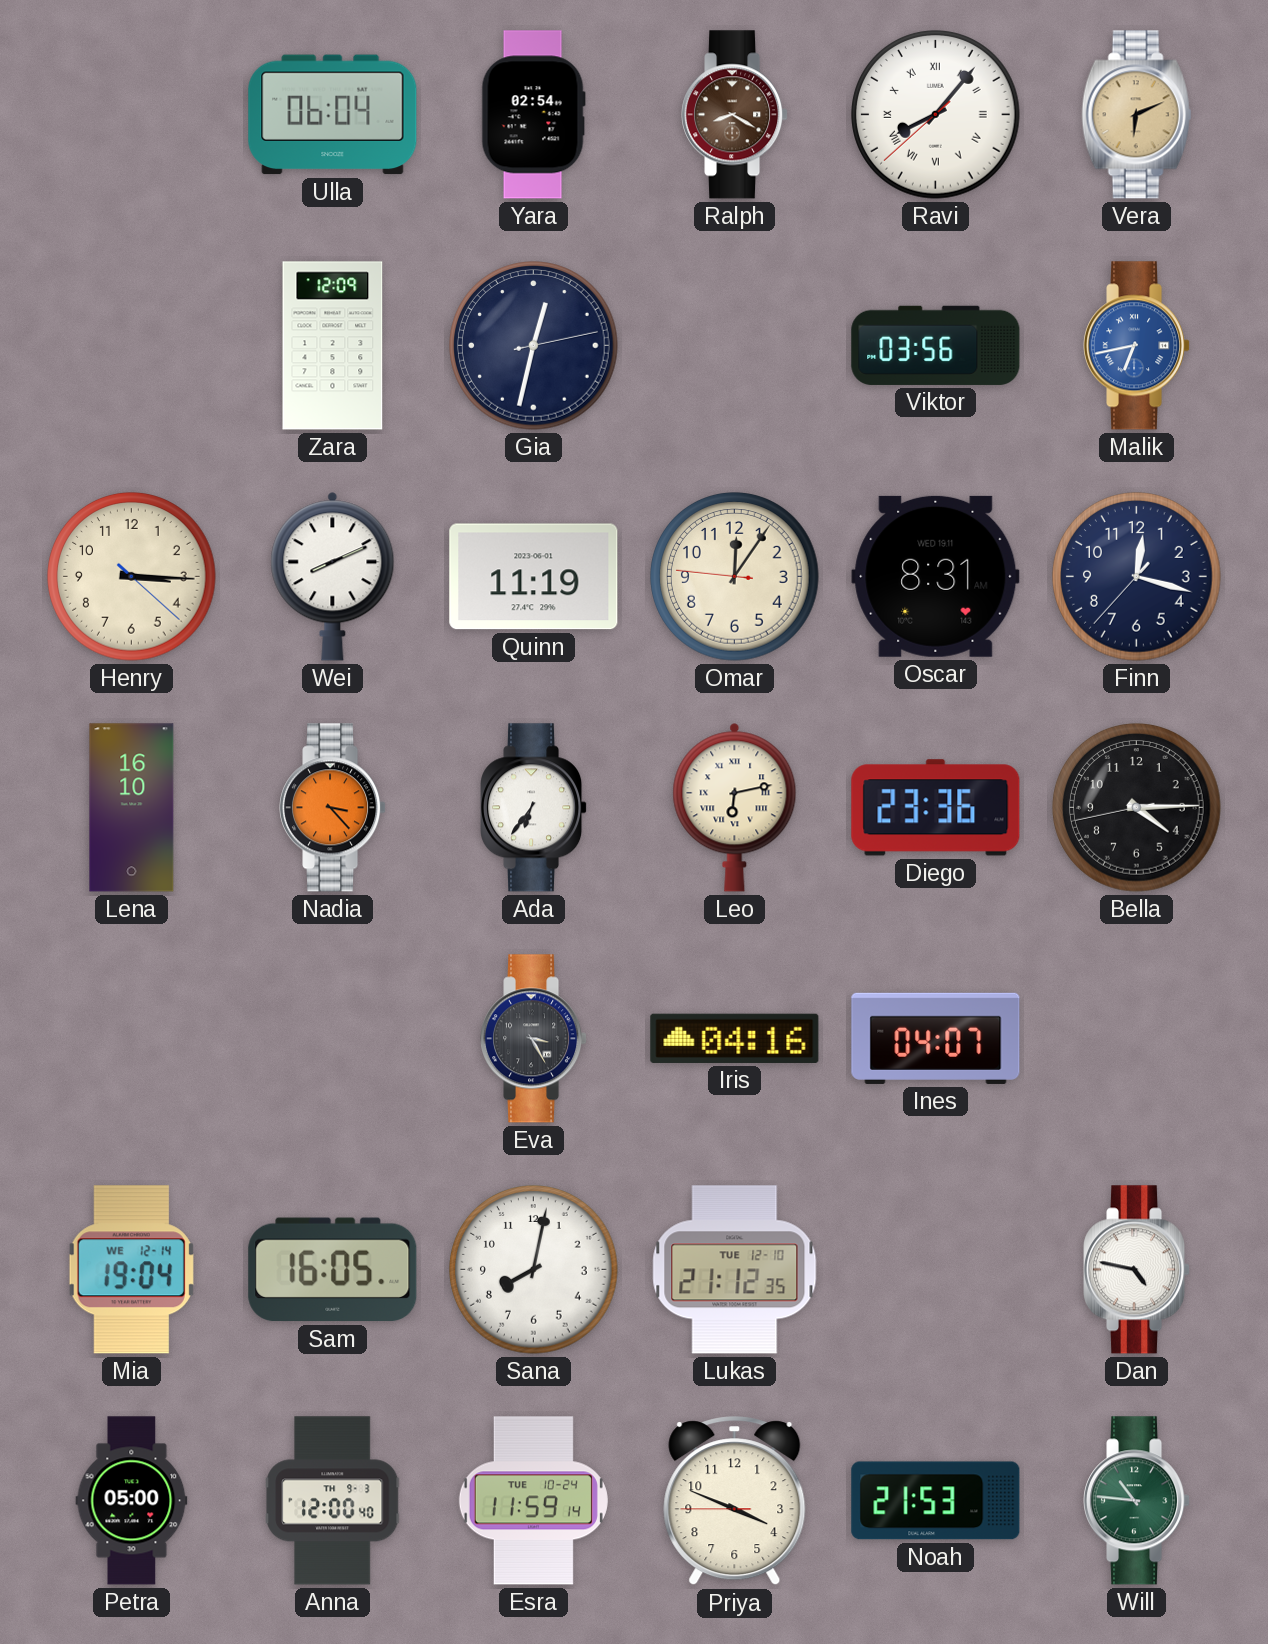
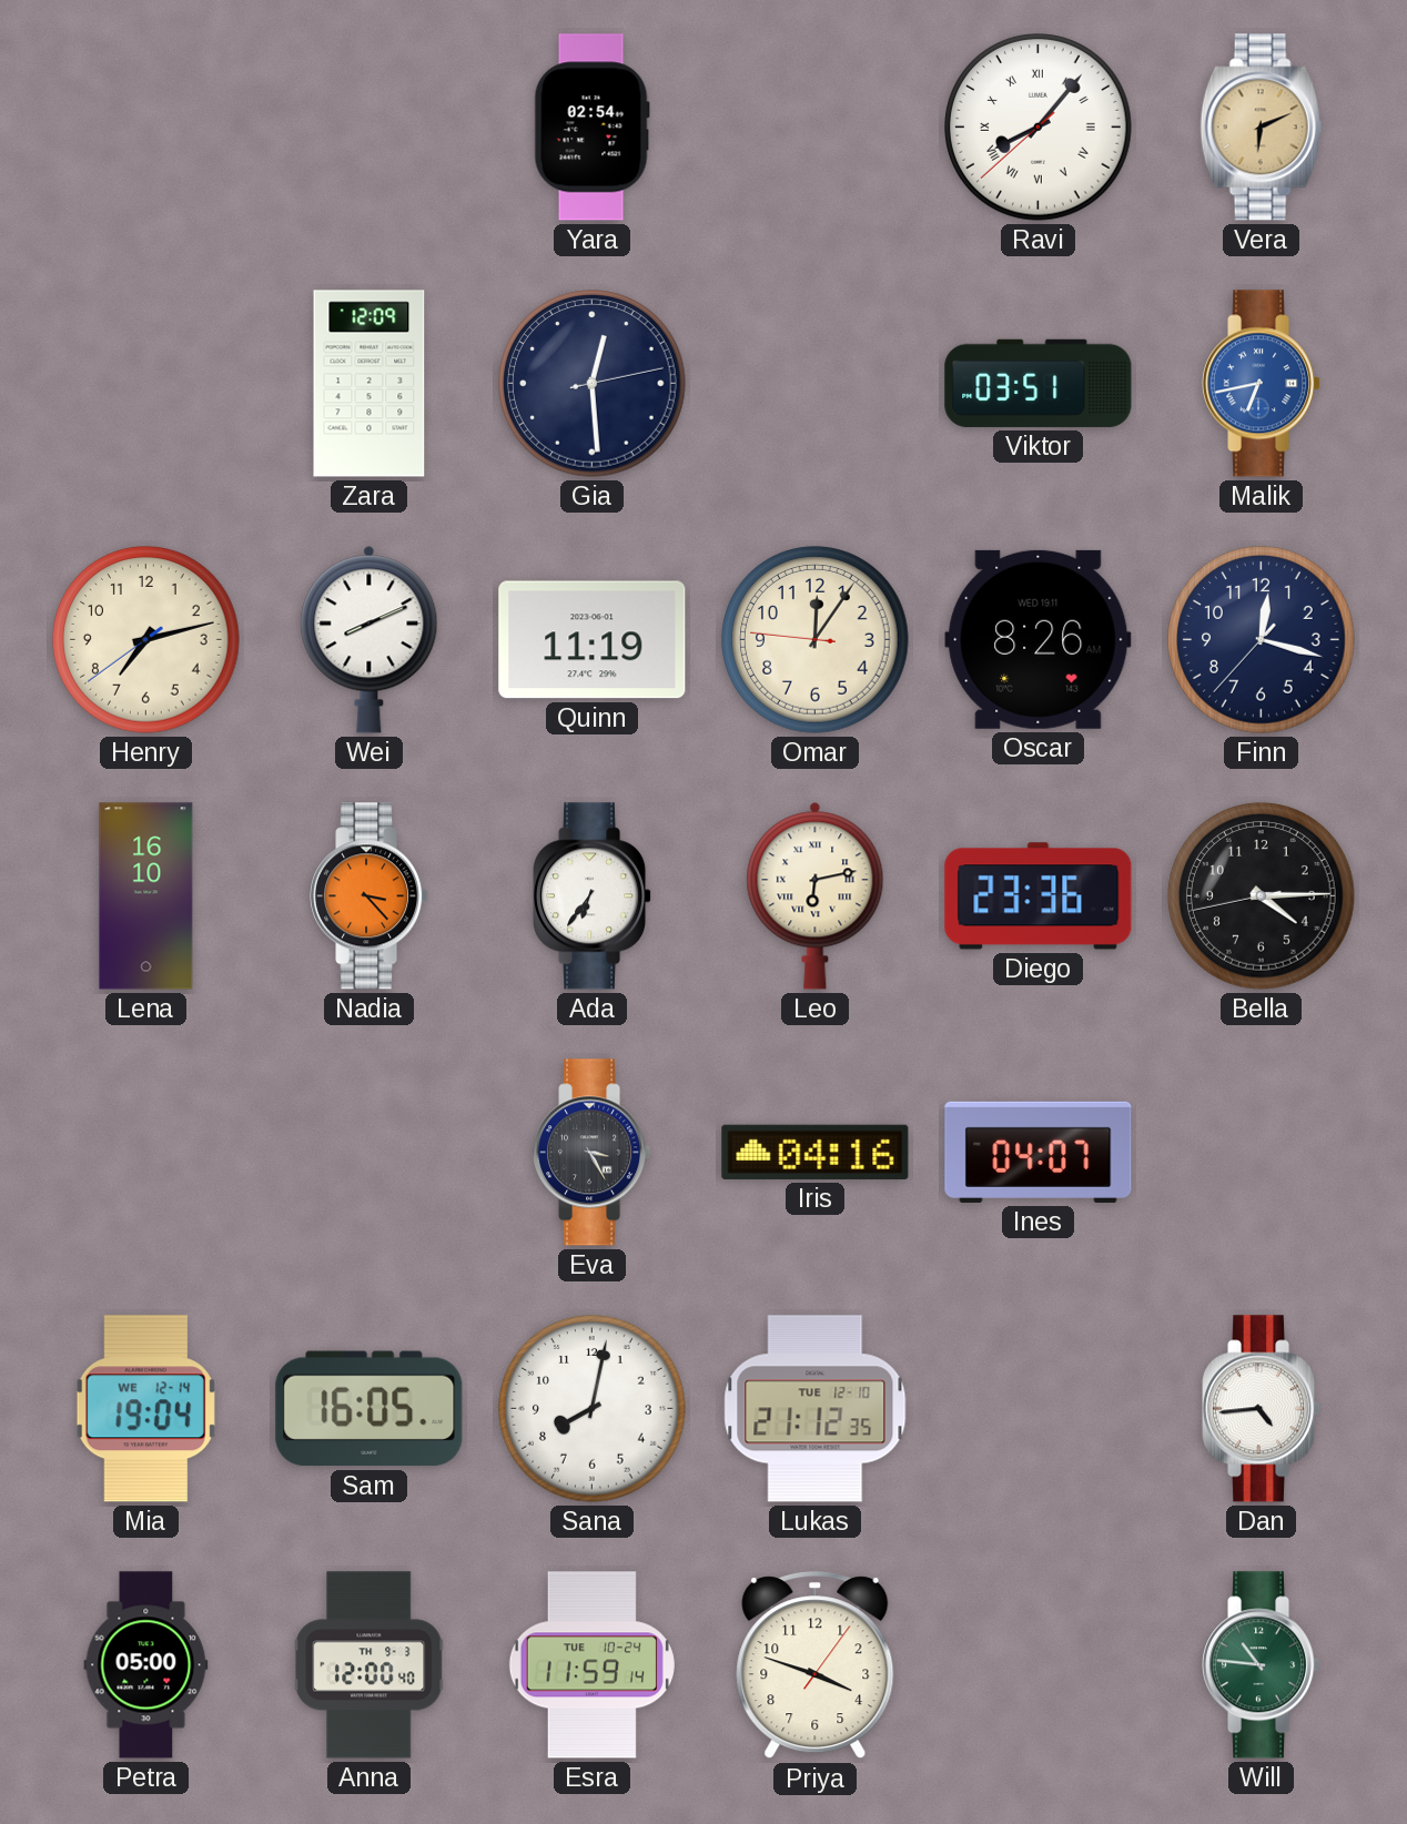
Ulla: 06:04 -> none (333, 115)
Ralph: 8:20 -> none (736, 115)
Gia: 12:32 -> 12:29 (593, 384)
Viktor: 03:56 -> 03:51 (1039, 383)
Henry: 3:15 -> 7:12 (146, 640)
Oscar: 8:31 -> 8:26 (1039, 639)
Dan: 4:47 -> 4:44 (1263, 1409)
Priya: 3:48:45 -> 3:48:06 (816, 1665)
Noah: 21:53 -> none (936, 1501)
